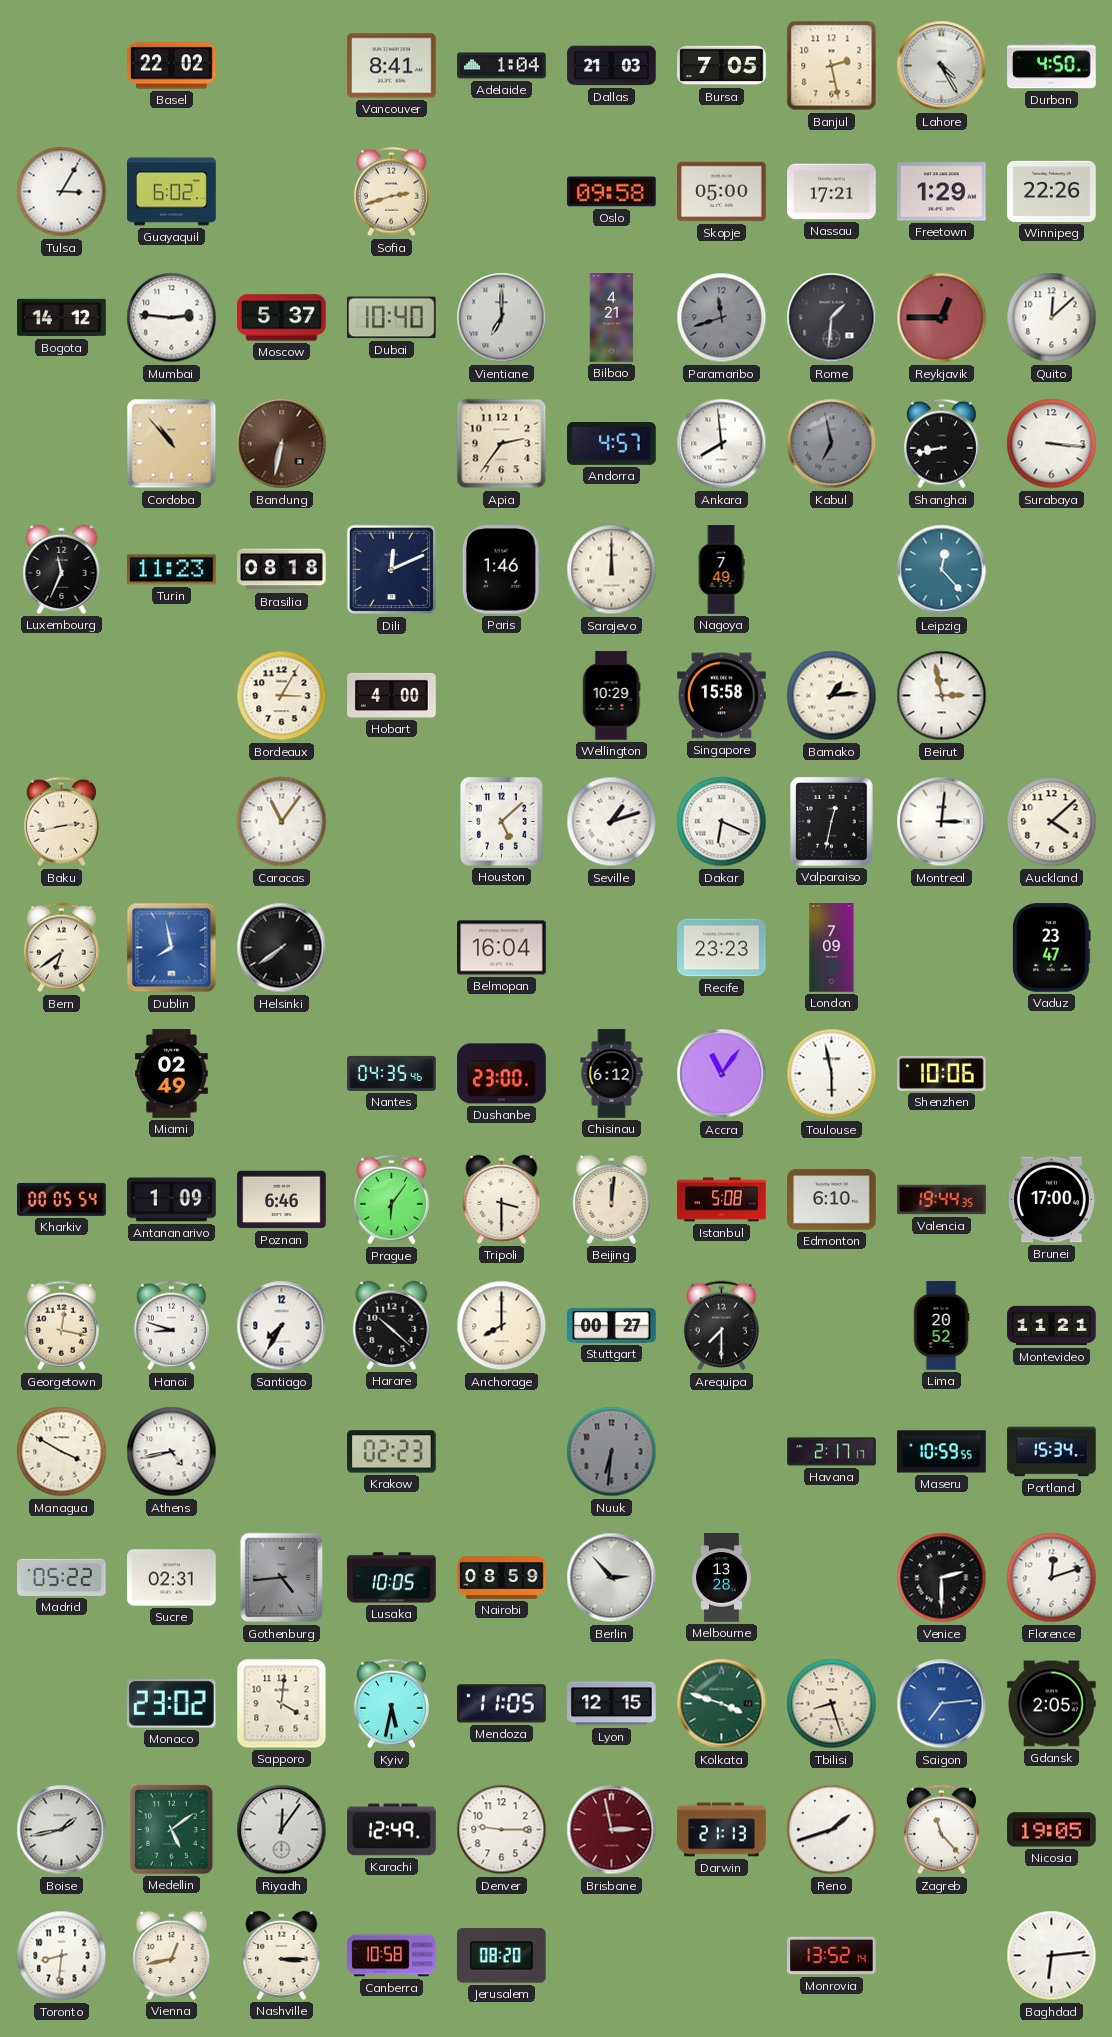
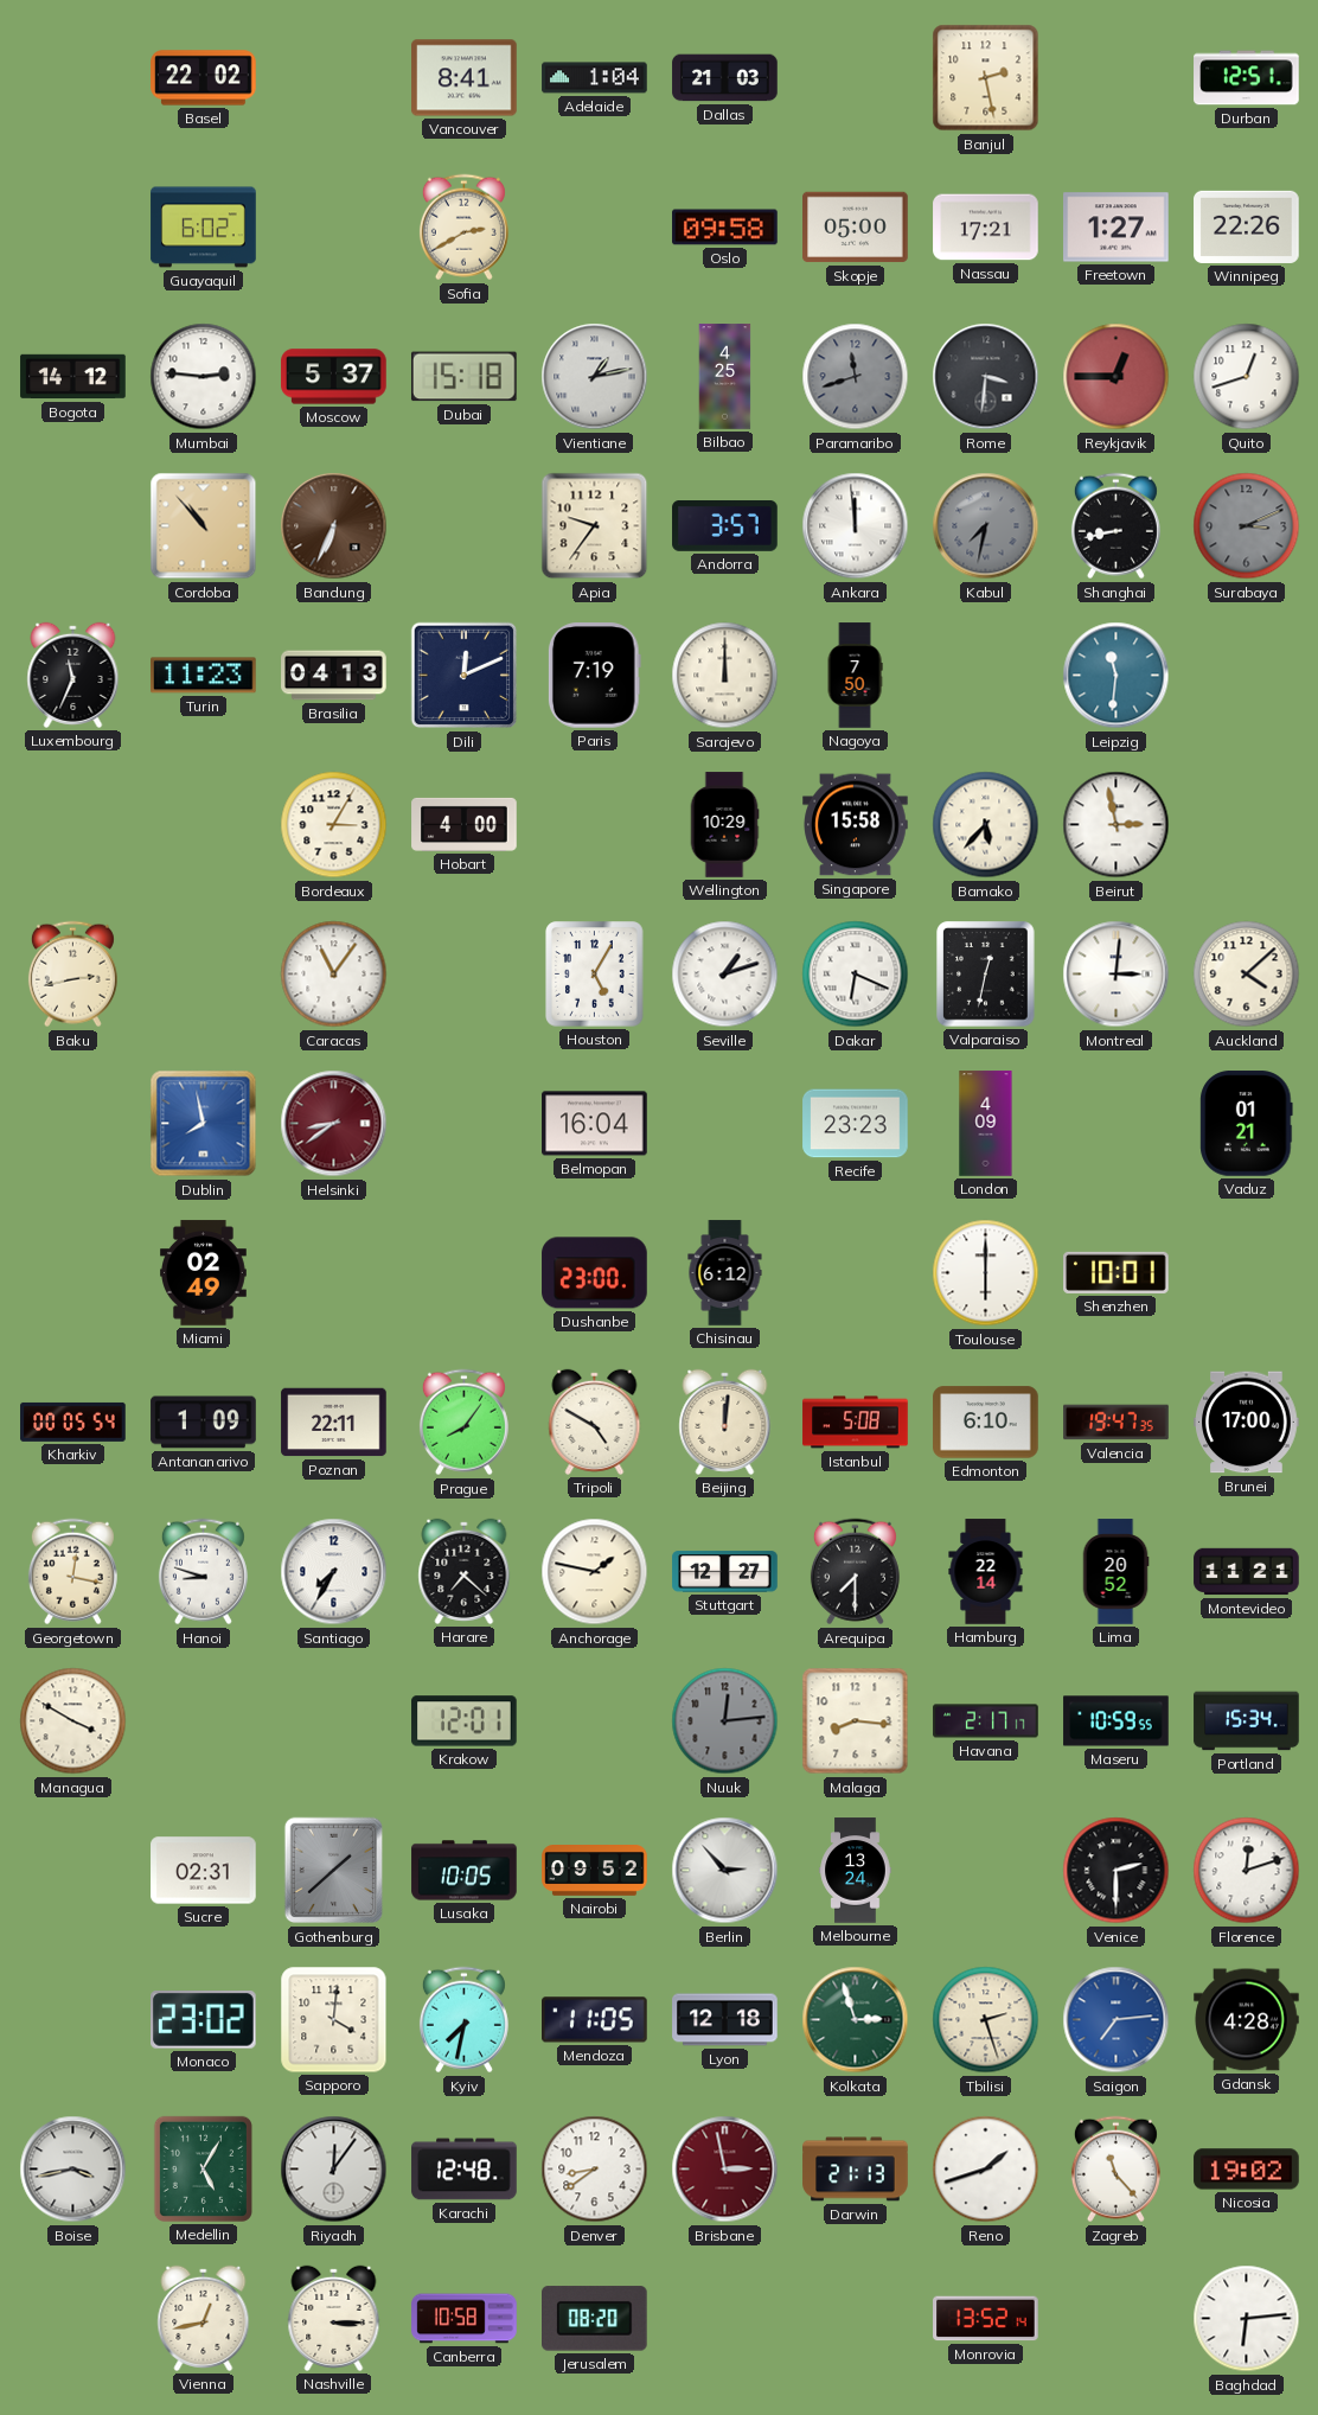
Bursa: 7:05 -> none (722, 66)
Lahore: 4:25 -> none (942, 66)
Durban: 4:50 -> 12:51 (1247, 78)
Tulsa: 3:05 -> none (62, 192)
Sofia: 2:42 -> 2:40 (463, 228)
Freetown: 1:29 -> 1:27 (1117, 228)
Dubai: 10:40 -> 15:18 (465, 377)
Vientiane: 7:00 -> 1:13 (595, 377)
Bilbao: 4:21 -> 4:25 (725, 377)
Rome: 1:31 -> 3:31 (986, 377)
Quito: 12:08 -> 12:42 (1247, 377)
Bandung: 6:32 -> 6:34 (334, 526)
Apia: 2:36 -> 9:36 (595, 526)
Andorra: 4:57 -> 3:57 (725, 526)
Ankara: 7:59 -> 11:59 (856, 526)
Kabul: 6:58 -> 7:32 (986, 526)
Surabaya: 3:16 -> 3:11 (1247, 526)
Surabaya dial: white -> grey (1247, 526)
Brasilia: 08:18 -> 04:13 (334, 676)
Paris: 1:46 -> 7:19 (594, 676)
Nagoya: 7:49 -> 7:50 (855, 676)
Leipzig: 12:23 -> 11:31 (1117, 676)
Bamako: 1:14 -> 5:37 (986, 825)
Houston: 5:08 -> 5:05 (595, 975)
Bern: 6:39 -> none (61, 948)
Helsinki: 7:39 -> 8:39 (334, 1124)
Helsinki dial: black -> burgundy (334, 1124)
London: 7:09 -> 4:09 (986, 1124)
Vaduz: 23:47 -> 01:21 (1247, 1124)
Nantes: 04:35 -> none (392, 1073)
Accra: 11:06 -> none (722, 1074)
Toulouse: 5:58 -> 6:00 (986, 1273)
Shenzhen: 10:06 -> 10:01 (1117, 1272)
Poznan: 6:46 -> 22:11 (334, 1423)
Prague: 6:06 -> 8:06 (463, 1423)
Tripoli: 3:30 -> 4:50 (595, 1421)
Valencia: 19:44 -> 19:47 (1117, 1423)
Harare: 10:22 -> 7:22 (465, 1571)
Anchorage: 8:00 -> 1:47 (595, 1572)
Stuttgart: 00:27 -> 12:27 (725, 1572)
Hamburg: none -> 22:14 (986, 1572)
Athens: 4:43 -> none (172, 1452)
Krakow: 02:23 -> 12:01 (465, 1721)
Nuuk: 6:31 -> 12:14 (725, 1721)
Malaga: none -> 8:16 (856, 1721)
Madrid: 05:22 -> none (62, 1577)
Gothenburg: 4:44 -> 1:38 (333, 1871)
Nairobi: 08:59 -> 09:52 (595, 1871)
Melbourne: 13:28 -> 13:24 (856, 1871)
Kyiv: 5:32 -> 7:32 (463, 2020)
Lyon: 12:15 -> 12:18 (725, 2020)
Kolkata: 3:48 -> 2:57 (856, 2020)
Tbilisi: 8:27 -> 2:27 (986, 2020)
Gdansk: 2:05 -> 4:28 (1247, 2020)
Boise: 1:43 -> 3:43 (73, 2170)
Medellin: 5:09 -> 5:05 (203, 2168)
Karachi: 12:49 -> 12:48 (465, 2170)
Denver: 9:15 -> 8:39 (595, 2170)
Nicosia: 19:05 -> 19:02 (1247, 2170)
Toronto: 8:31 -> none (62, 1956)
